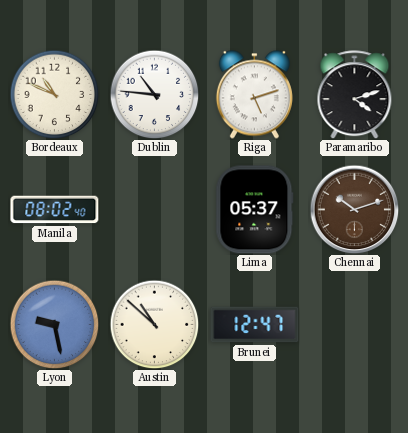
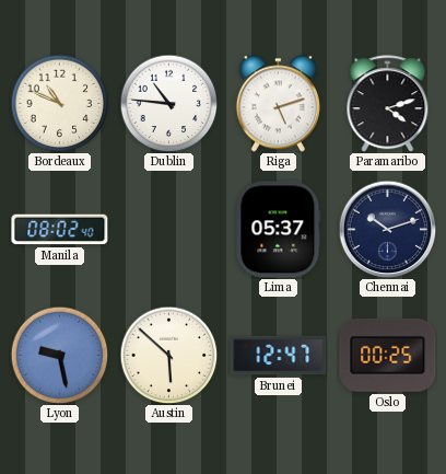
Chennai dial: brown -> navy (387, 229)
Austin: 10:52 -> 5:52 (168, 355)
Oslo: none -> 00:25 (388, 355)
